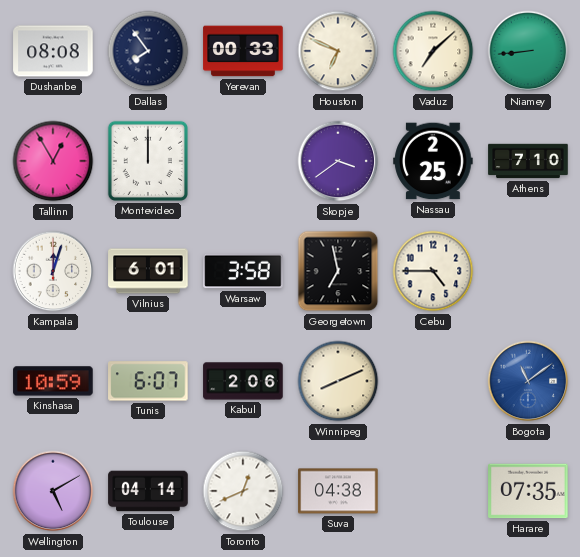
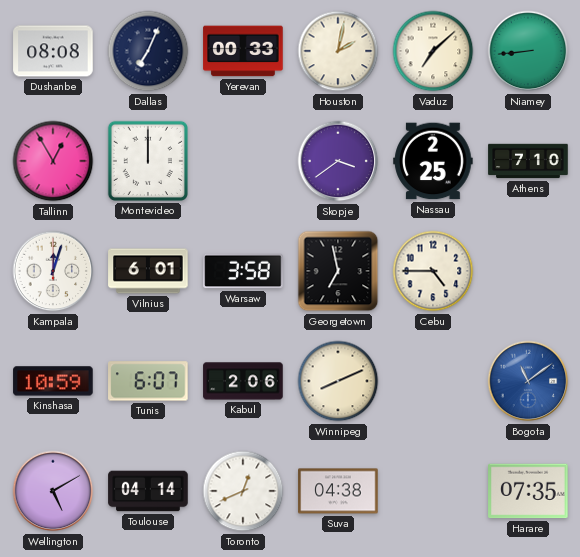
Dallas: 7:54 -> 7:04 (148, 51)
Houston: 6:49 -> 2:02 (338, 51)
